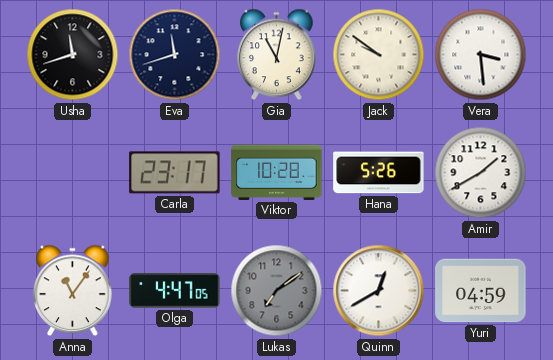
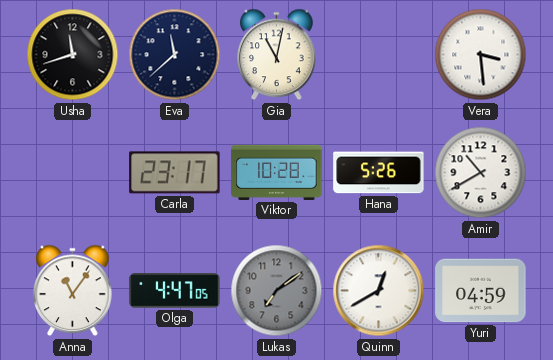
Eva: 11:42 -> 11:38 (175, 55)
Jack: 9:51 -> none (379, 55)
Amir: 1:40 -> 10:40 (481, 173)
